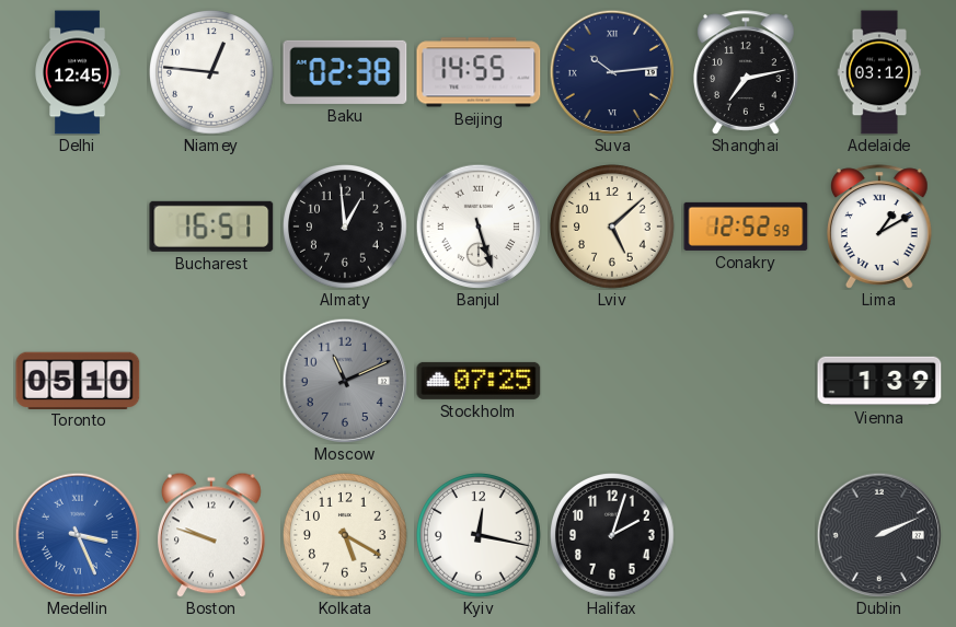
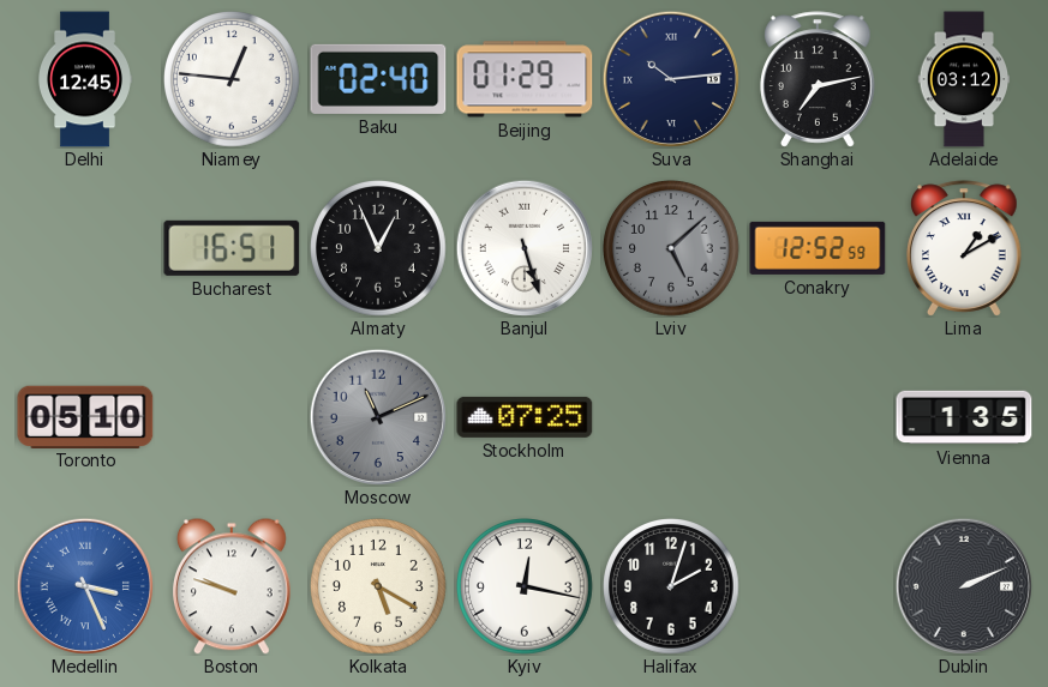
Baku: 02:38 -> 02:40 (378, 79)
Beijing: 14:55 -> 01:29 (525, 79)
Almaty: 12:59 -> 12:56 (379, 249)
Lviv dial: cream -> grey (672, 249)
Vienna: 1:39 -> 1:35 (964, 417)
